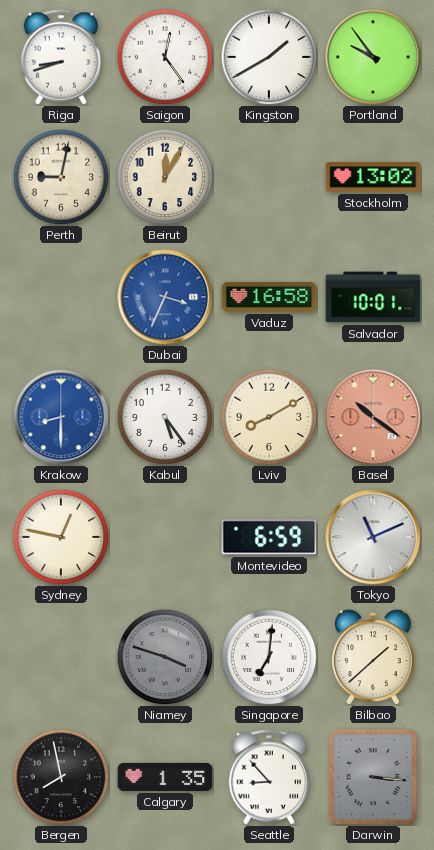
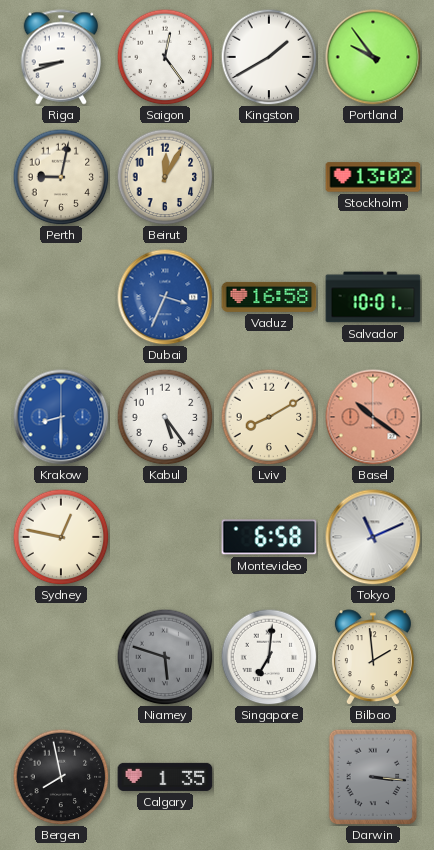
Montevideo: 6:59 -> 6:58 (269, 537)
Niamey: 3:48 -> 5:48 (165, 657)
Bilbao: 1:38 -> 1:59 (373, 657)
Seattle: 8:53 -> none (269, 777)
